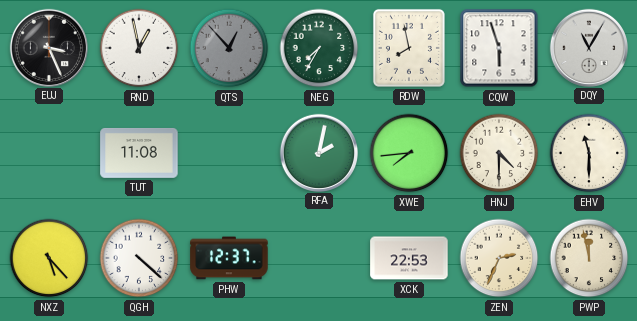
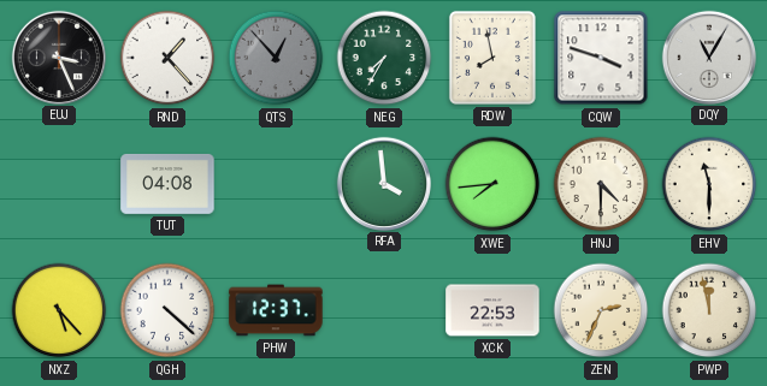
RND: 12:58 -> 1:23 (167, 58)
CQW: 5:57 -> 3:48 (601, 58)
TUT: 11:08 -> 04:08 (167, 184)
RFA: 2:02 -> 3:59 (383, 183)
